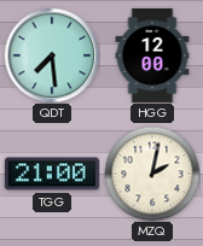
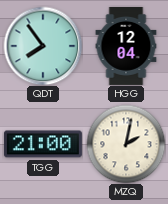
QDT: 7:29 -> 7:54 (43, 46)
HGG: 12:00 -> 12:04 (126, 46)
